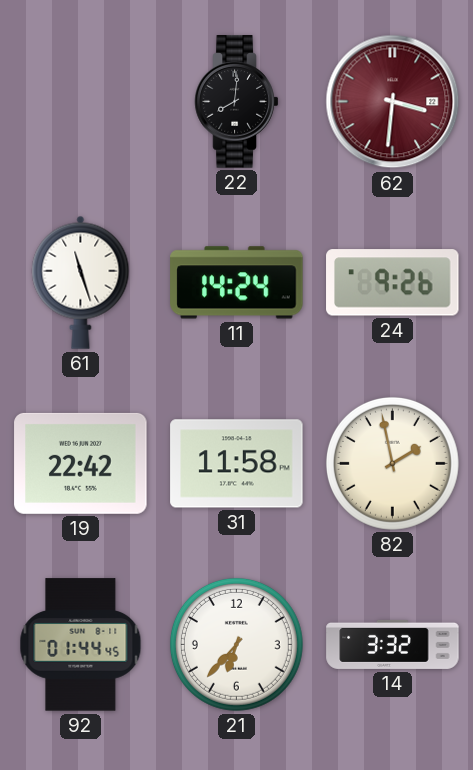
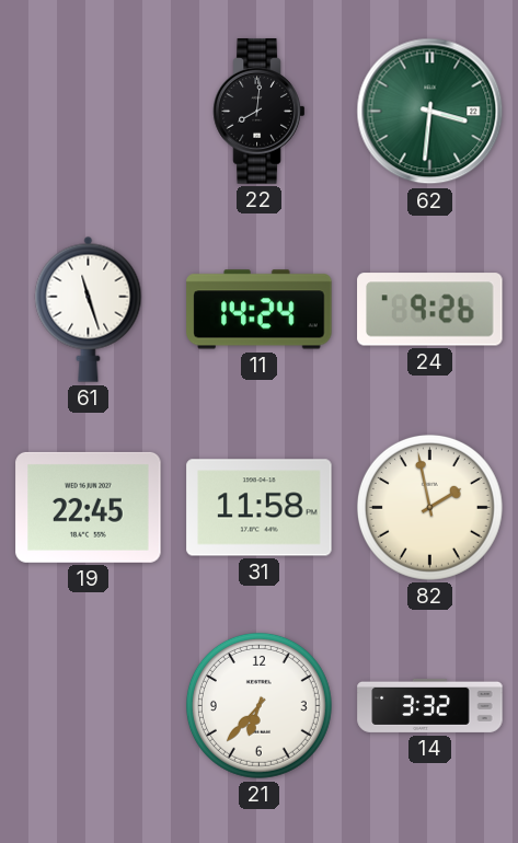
62 dial: burgundy -> green (430, 112)
19: 22:42 -> 22:45 (89, 507)
92: 01:44 -> none (81, 645)
